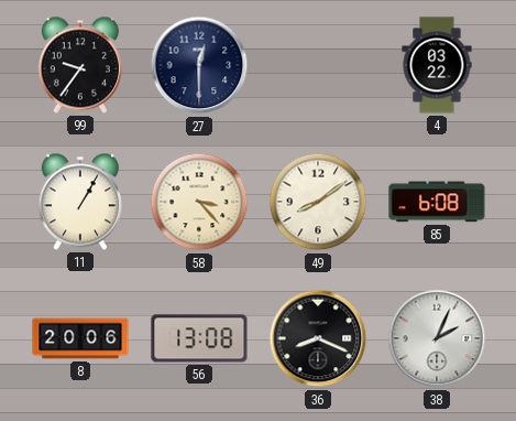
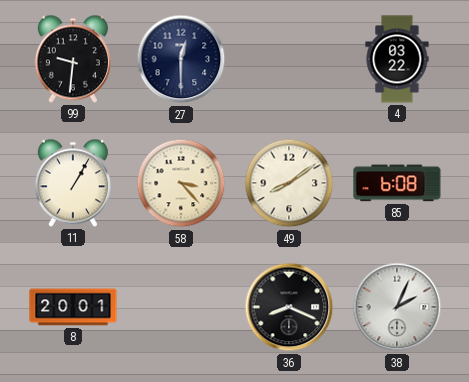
99: 9:36 -> 9:31 (73, 59)
8: 20:06 -> 20:01 (73, 307)
56: 13:08 -> none (199, 338)
